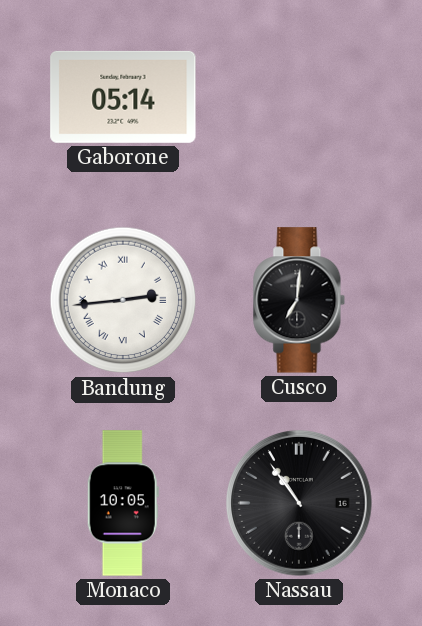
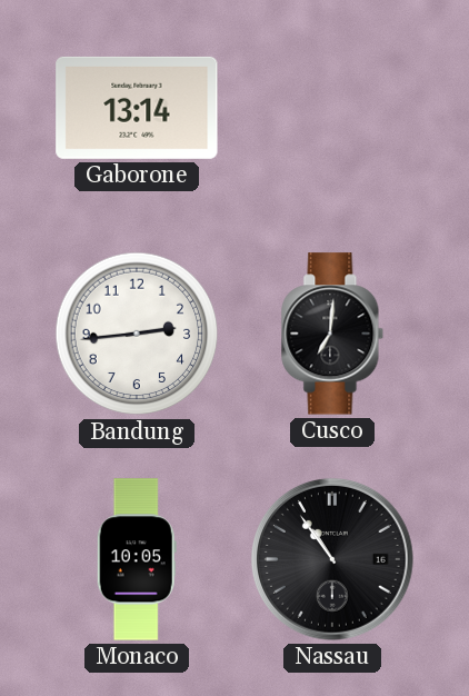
Gaborone: 05:14 -> 13:14 (137, 108)
Bandung numerals: Roman -> Arabic (137, 334)
